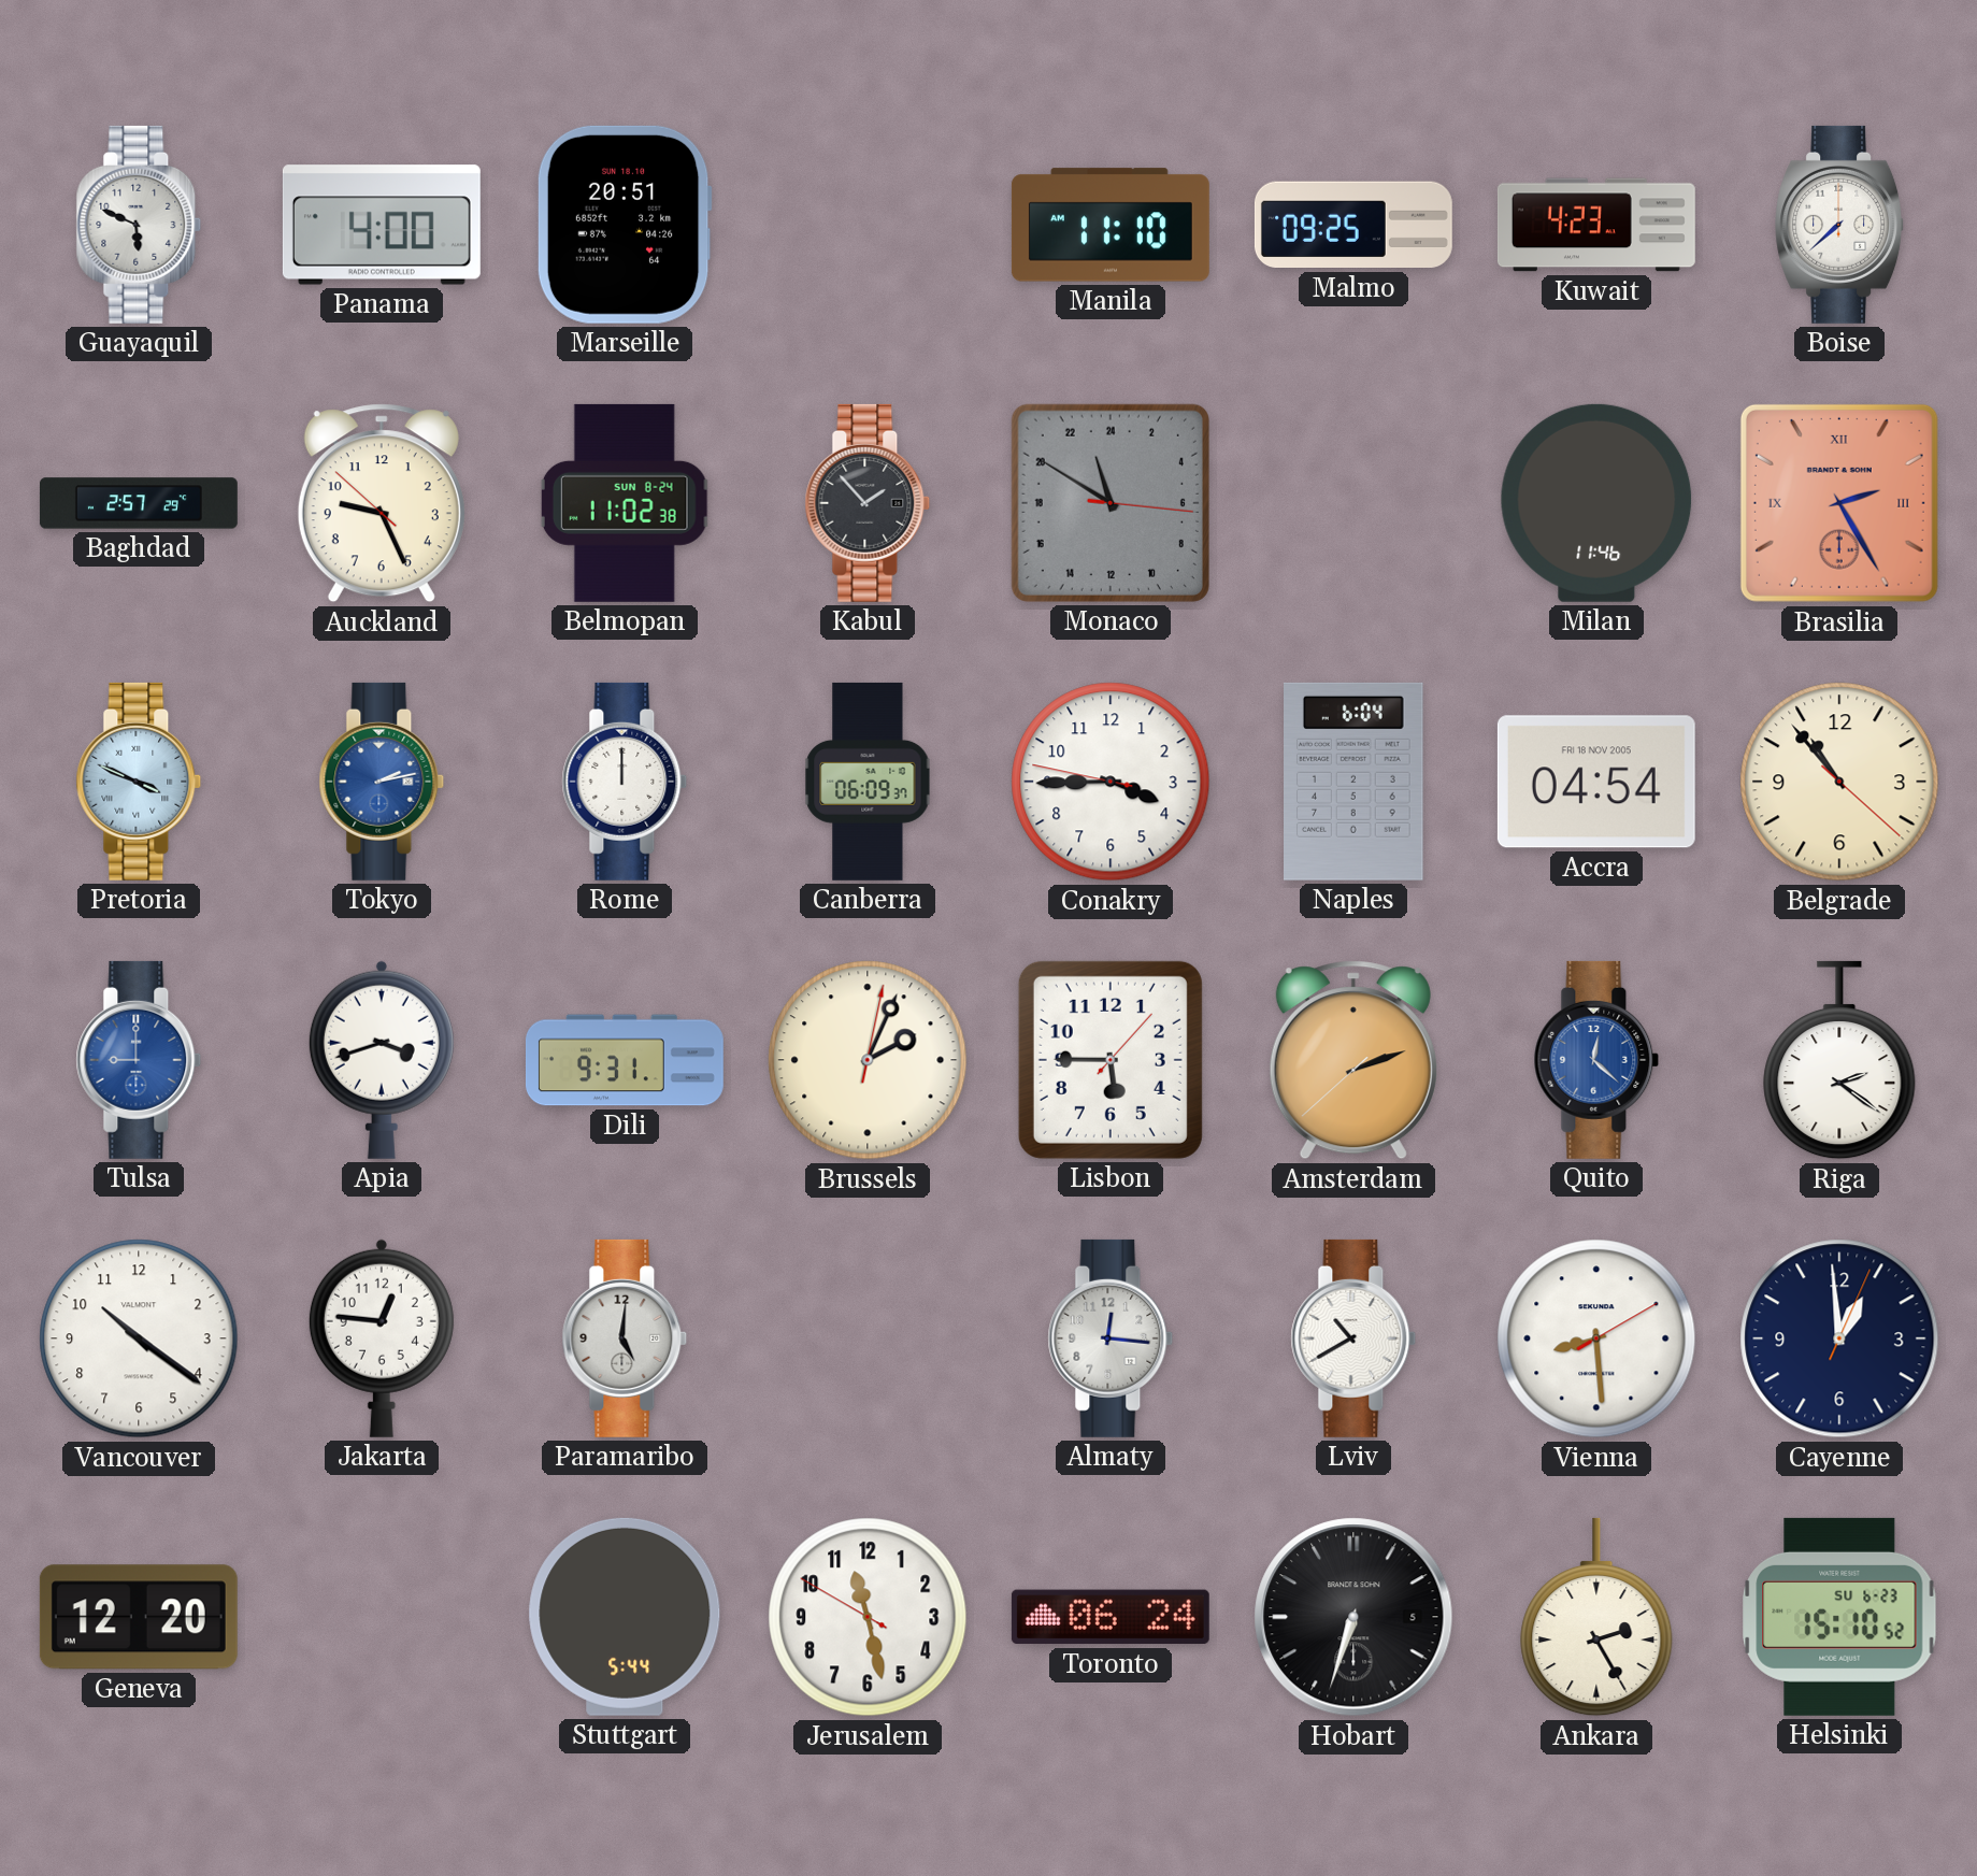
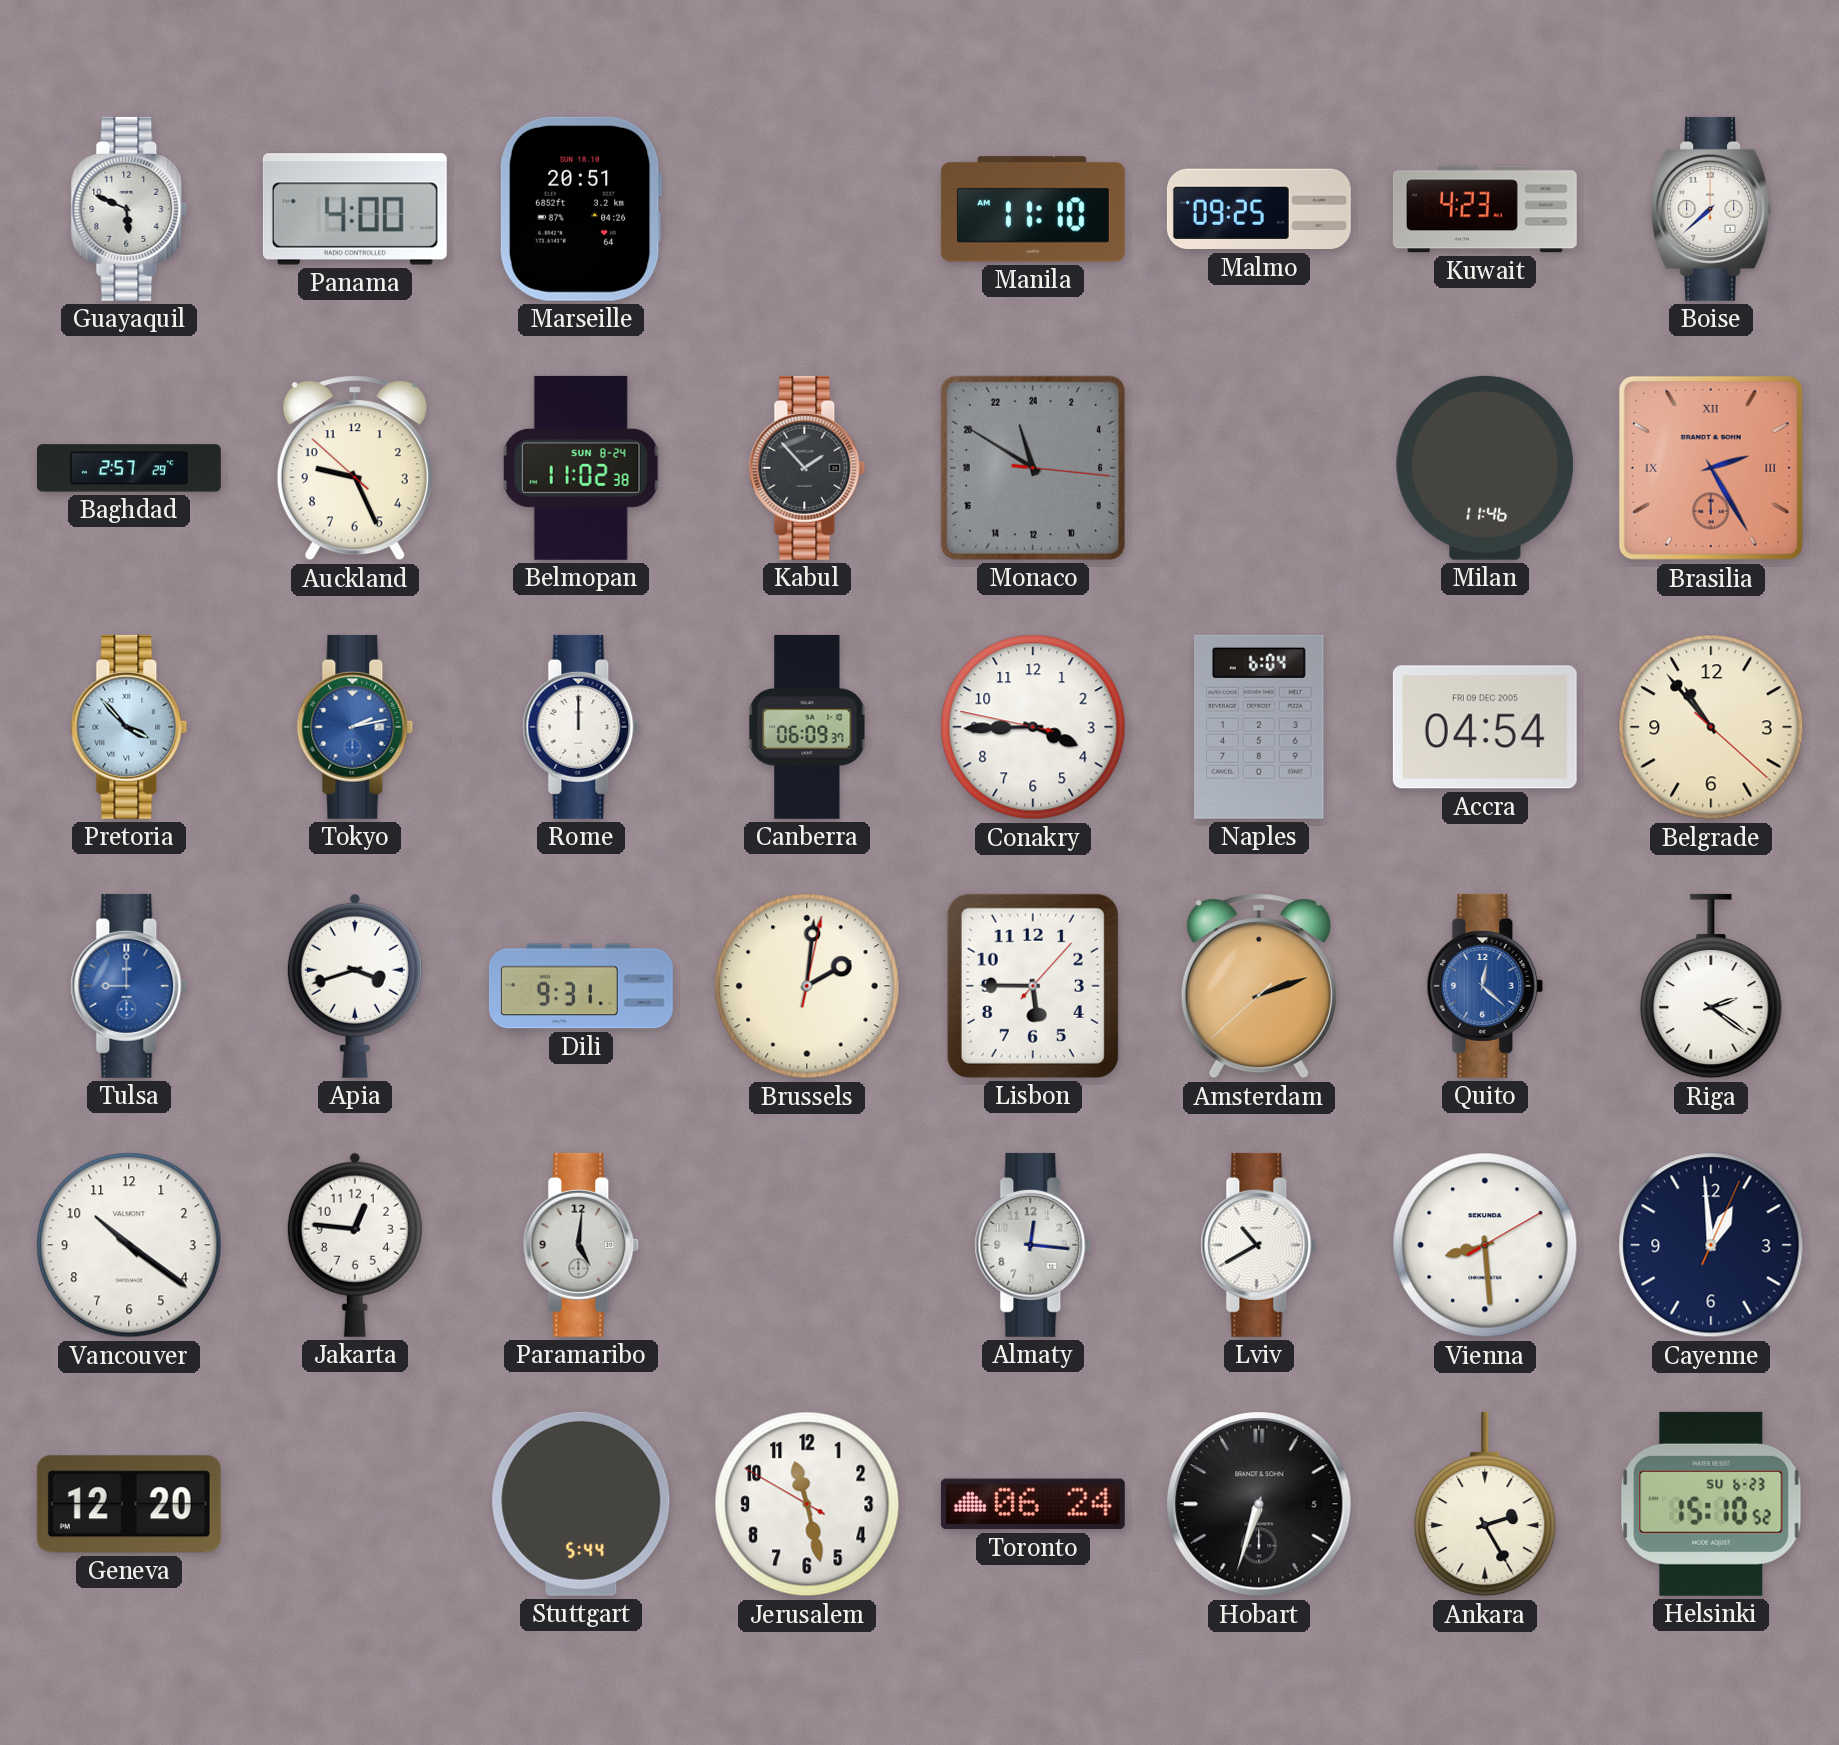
Pretoria: 3:49 -> 3:53 (129, 727)
Accra date: FRI 18 NOV 2005 -> FRI 09 DEC 2005 (1485, 727)
Brussels: 2:04 -> 2:01 (807, 986)
